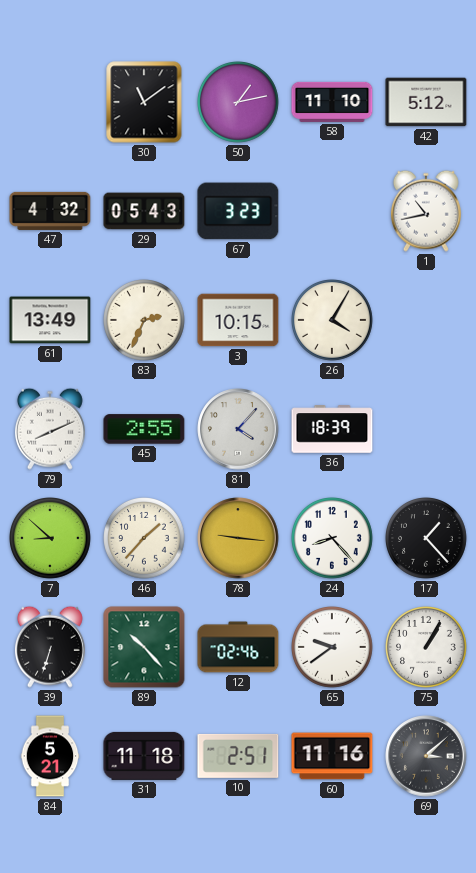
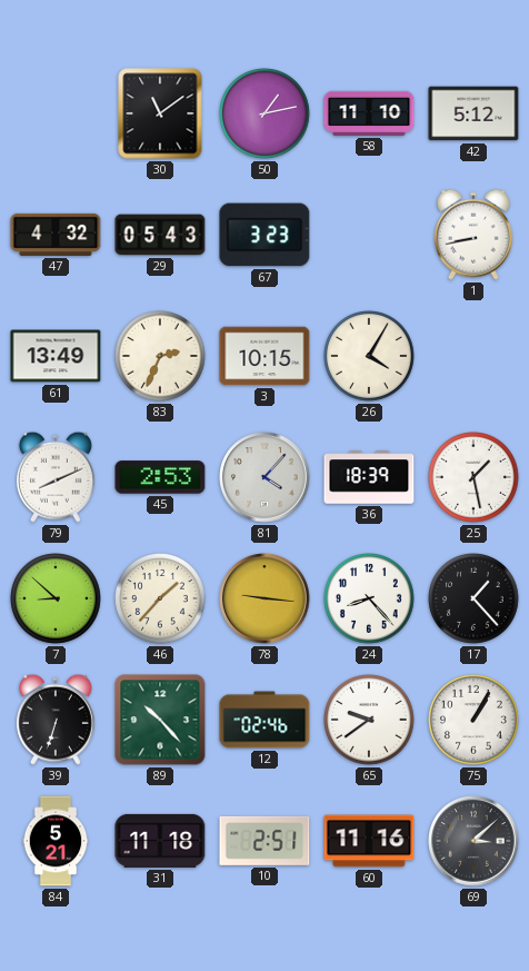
1: 10:43 -> 8:43 (473, 235)
45: 2:55 -> 2:53 (160, 477)
25: none -> 1:28 (475, 478)
